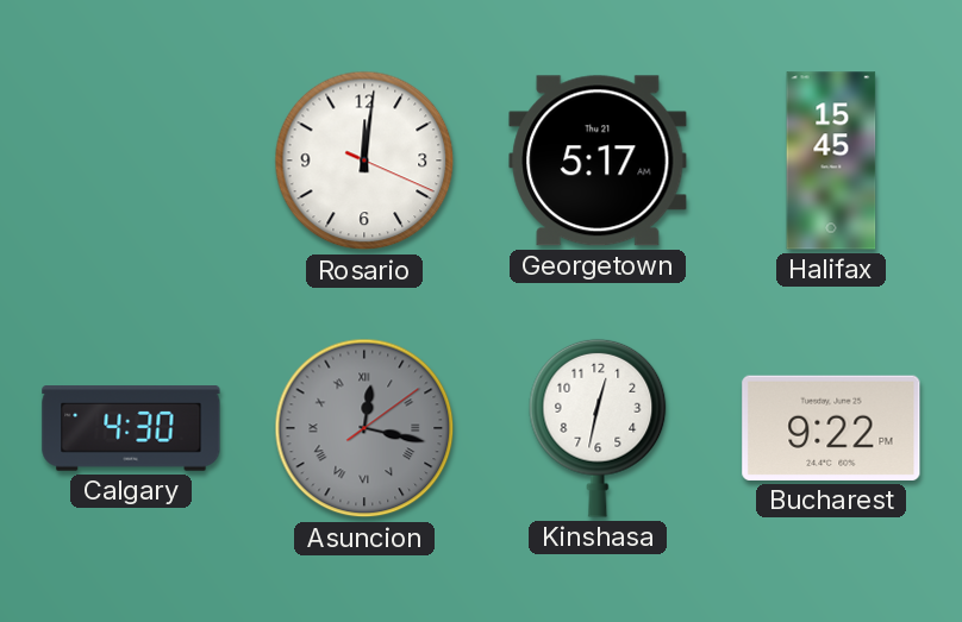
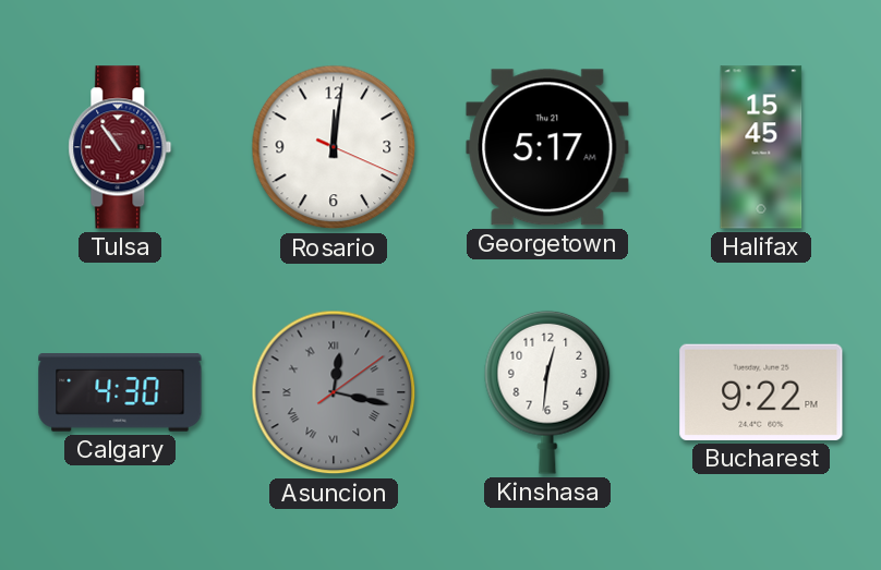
Tulsa: none -> 10:54 (120, 147)
Kinshasa: 12:32 -> 12:31 (547, 392)
